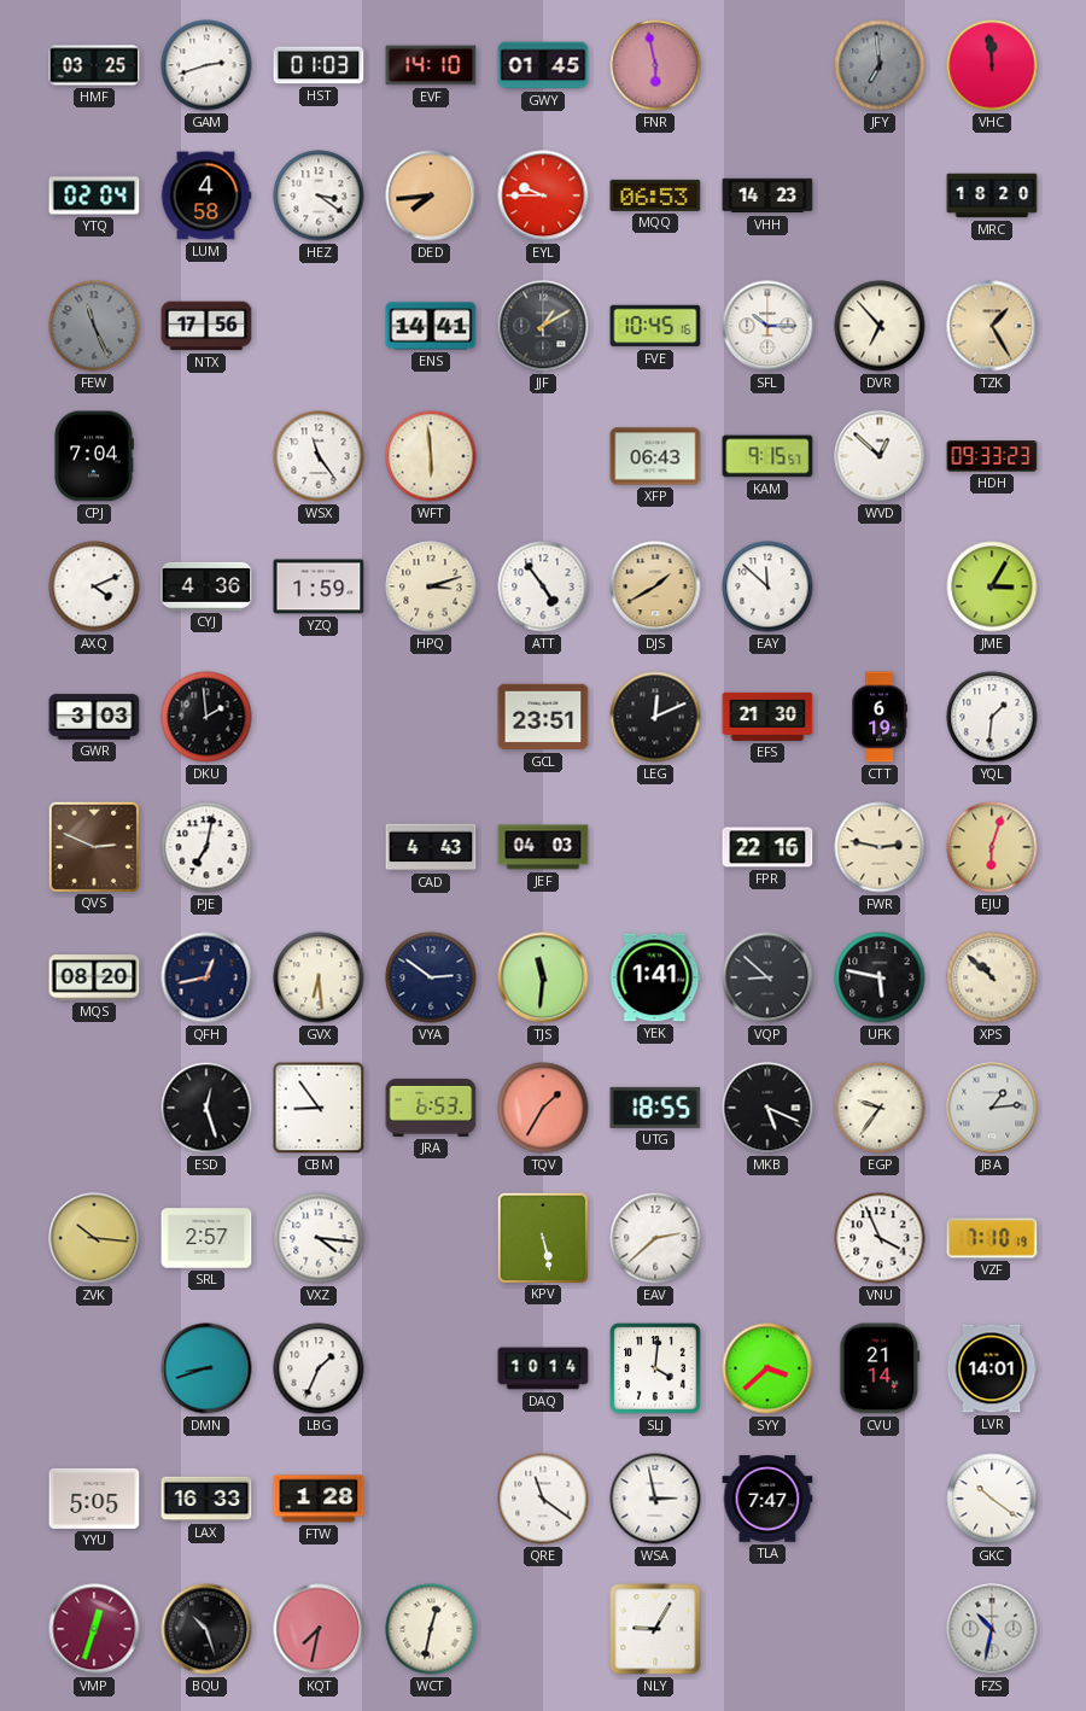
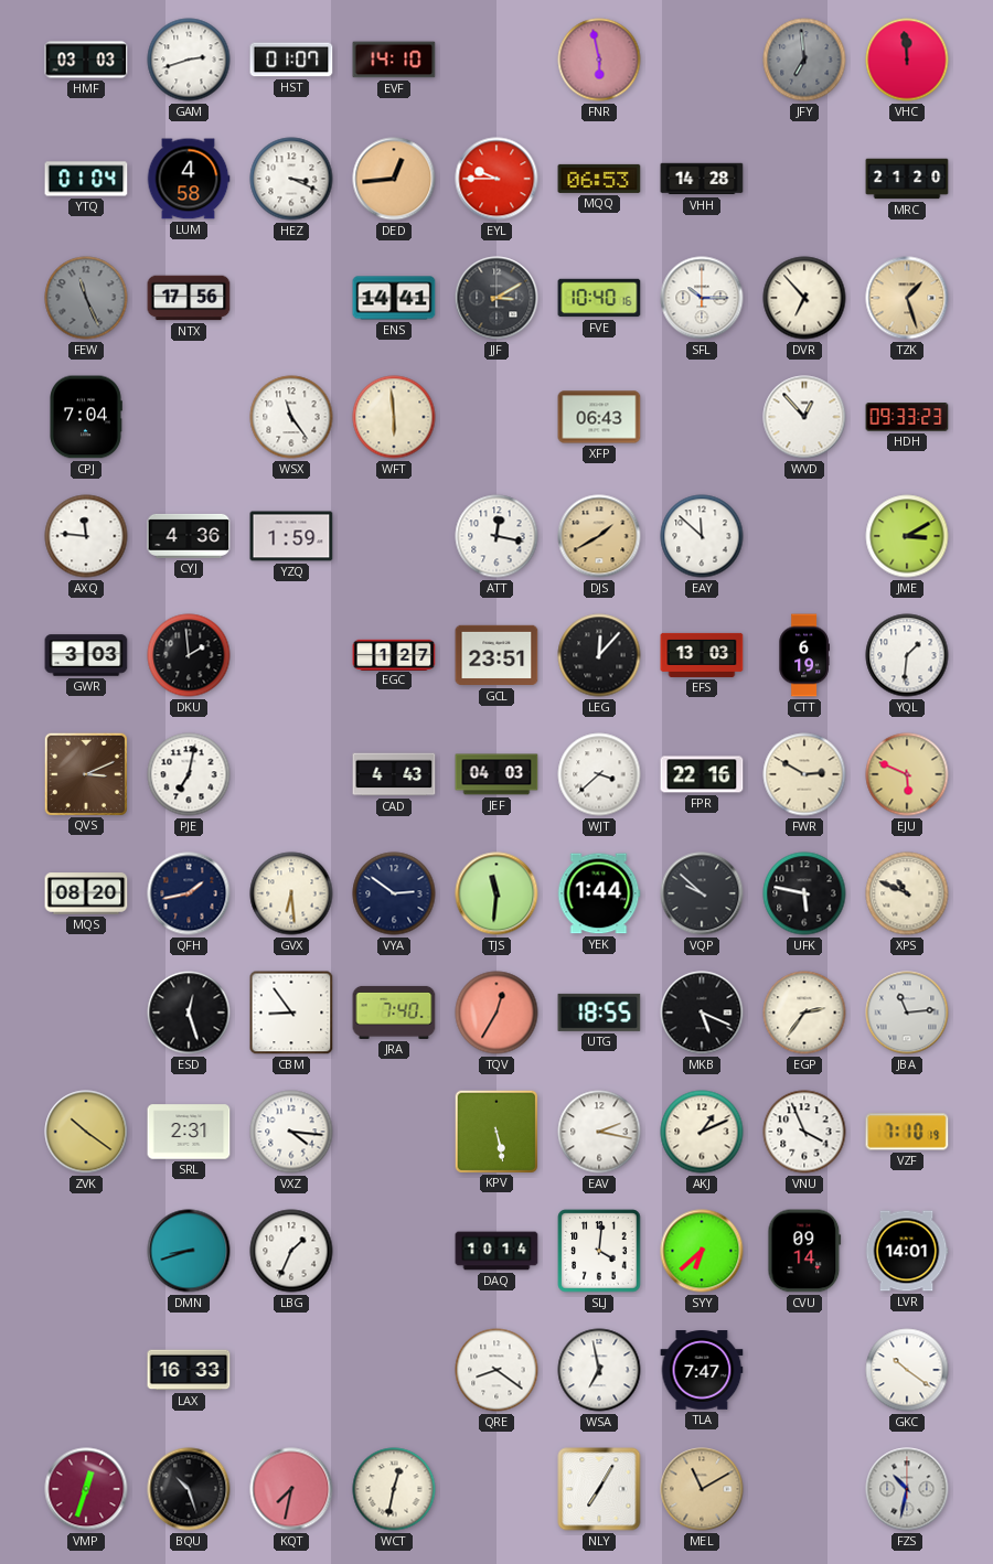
HMF: 03:25 -> 03:03 (86, 60)
HST: 01:03 -> 01:07 (291, 60)
GWY: 01:45 -> none (543, 65)
YTQ: 02:04 -> 01:04 (86, 179)
HEZ: 3:21 -> 3:19 (291, 179)
DED: 7:44 -> 12:44 (394, 179)
VHH: 14:23 -> 14:28 (702, 179)
MRC: 18:20 -> 21:20 (907, 179)
JJF: 1:10 -> 3:10 (496, 298)
FVE: 10:45 -> 10:40 (599, 298)
TZK: 1:25 -> 1:27 (907, 298)
KAM: 9:15 -> none (767, 456)
WVD: 12:52 -> 12:53 (804, 417)
AXQ: 4:11 -> 11:46 (86, 536)
HPQ: 3:12 -> none (431, 586)
ATT: 4:54 -> 12:17 (496, 536)
JME: 3:05 -> 3:10 (907, 536)
EGC: none -> 1:27 (394, 654)
LEG: 12:11 -> 12:07 (599, 655)
EFS: 21:30 -> 13:03 (702, 655)
QVS: 2:49 -> 3:11 (85, 773)
WJT: none -> 3:38 (599, 774)
FWR: 2:47 -> 2:50 (804, 774)
EJU: 6:03 -> 5:49 (907, 774)
QFH: 12:43 -> 1:43 (189, 893)
YEK: 1:41 -> 1:44 (599, 893)
VQP: 8:52 -> 9:52 (702, 893)
XPS: 10:52 -> 10:49 (907, 893)
JRA: 6:53 -> 7:40 (394, 1013)
TQV: 1:35 -> 12:35 (496, 1013)
EGP: 9:36 -> 2:36 (804, 1013)
JBA: 1:14 -> 11:14 (907, 1013)
ZVK: 10:16 -> 10:21 (86, 1132)
SRL: 2:57 -> 2:31 (189, 1132)
EAV: 2:38 -> 2:17 (599, 1132)
AKJ: none -> 1:11 (702, 1132)
SYY: 3:38 -> 6:38 (702, 1251)
CVU: 21:14 -> 09:14 (804, 1251)
YYU: 5:05 -> none (94, 1499)
FTW: 1:28 -> none (319, 1499)
QRE: 11:21 -> 8:21 (496, 1370)
WSA: 2:58 -> 6:58 (599, 1370)
NLY: 9:05 -> 7:05 (599, 1489)
MEL: none -> 11:10 (702, 1489)
